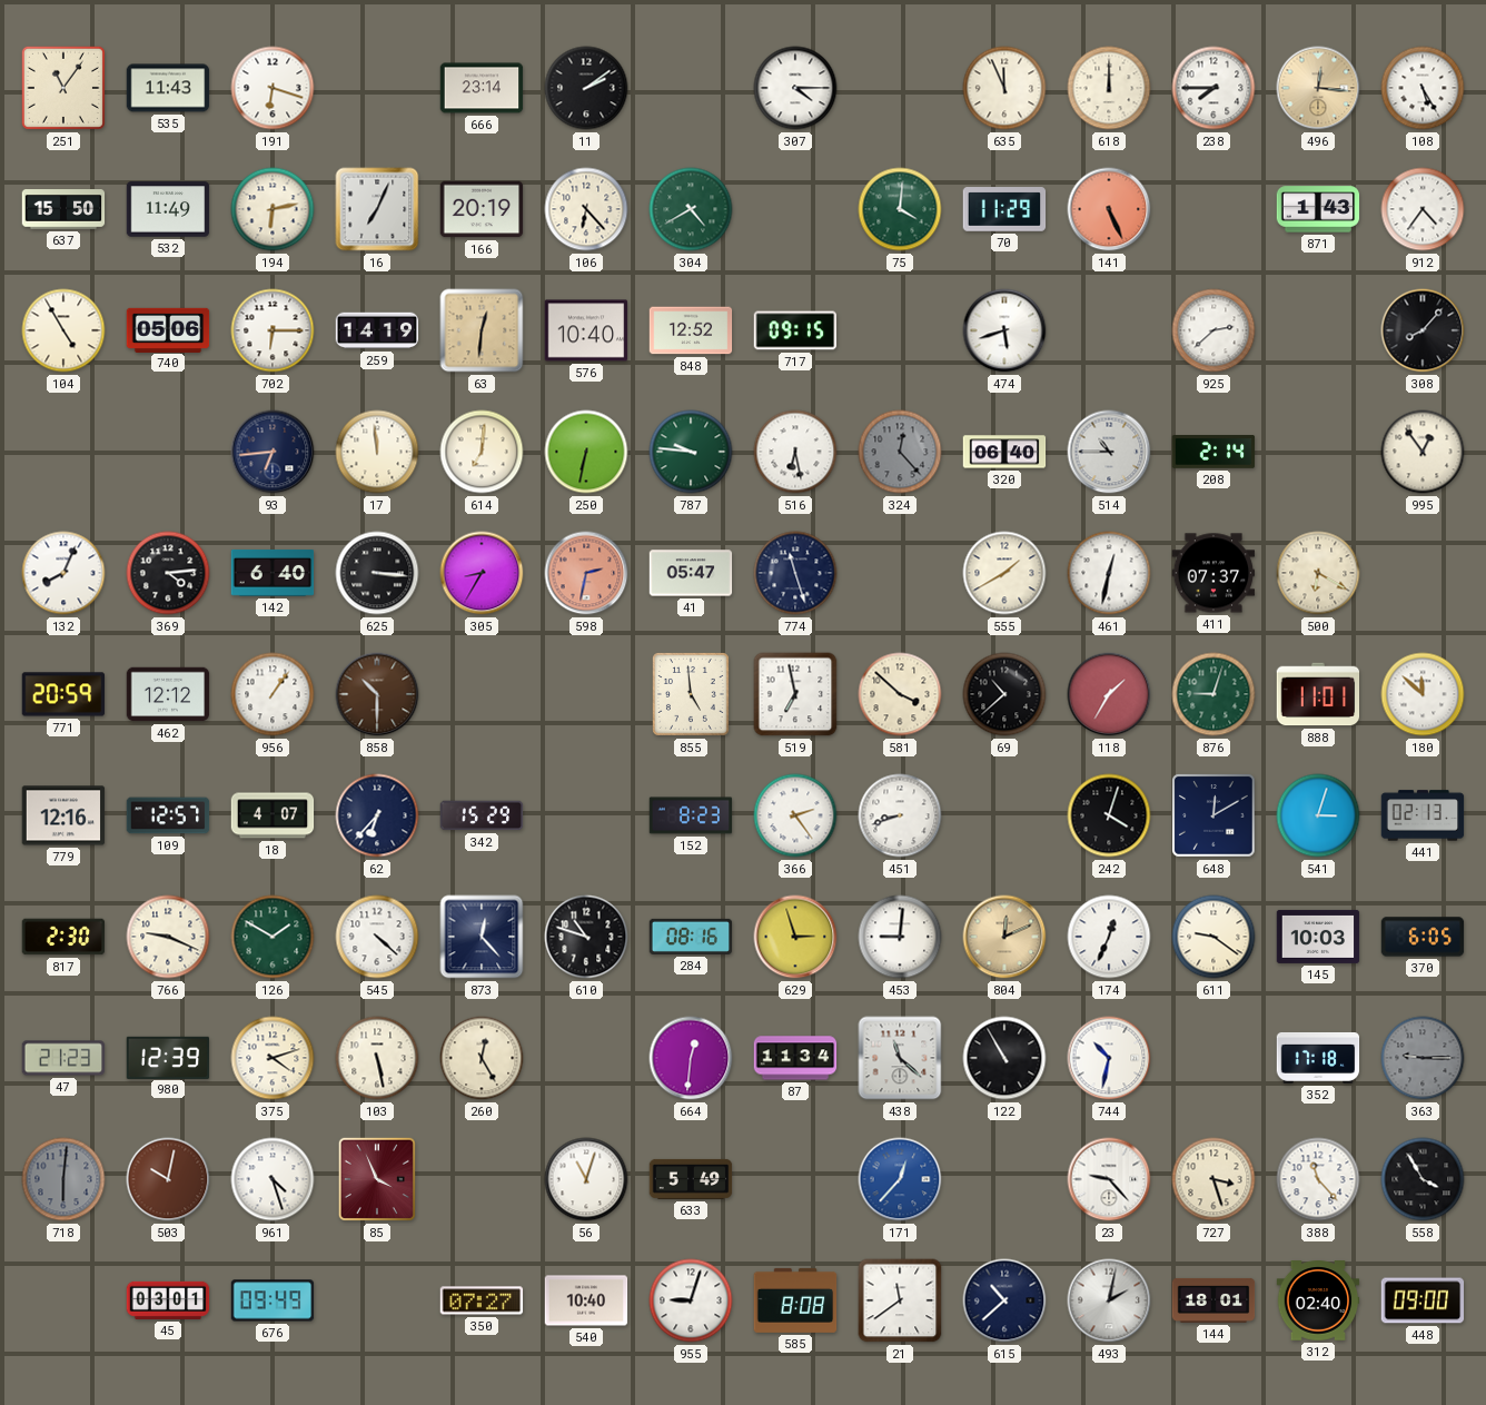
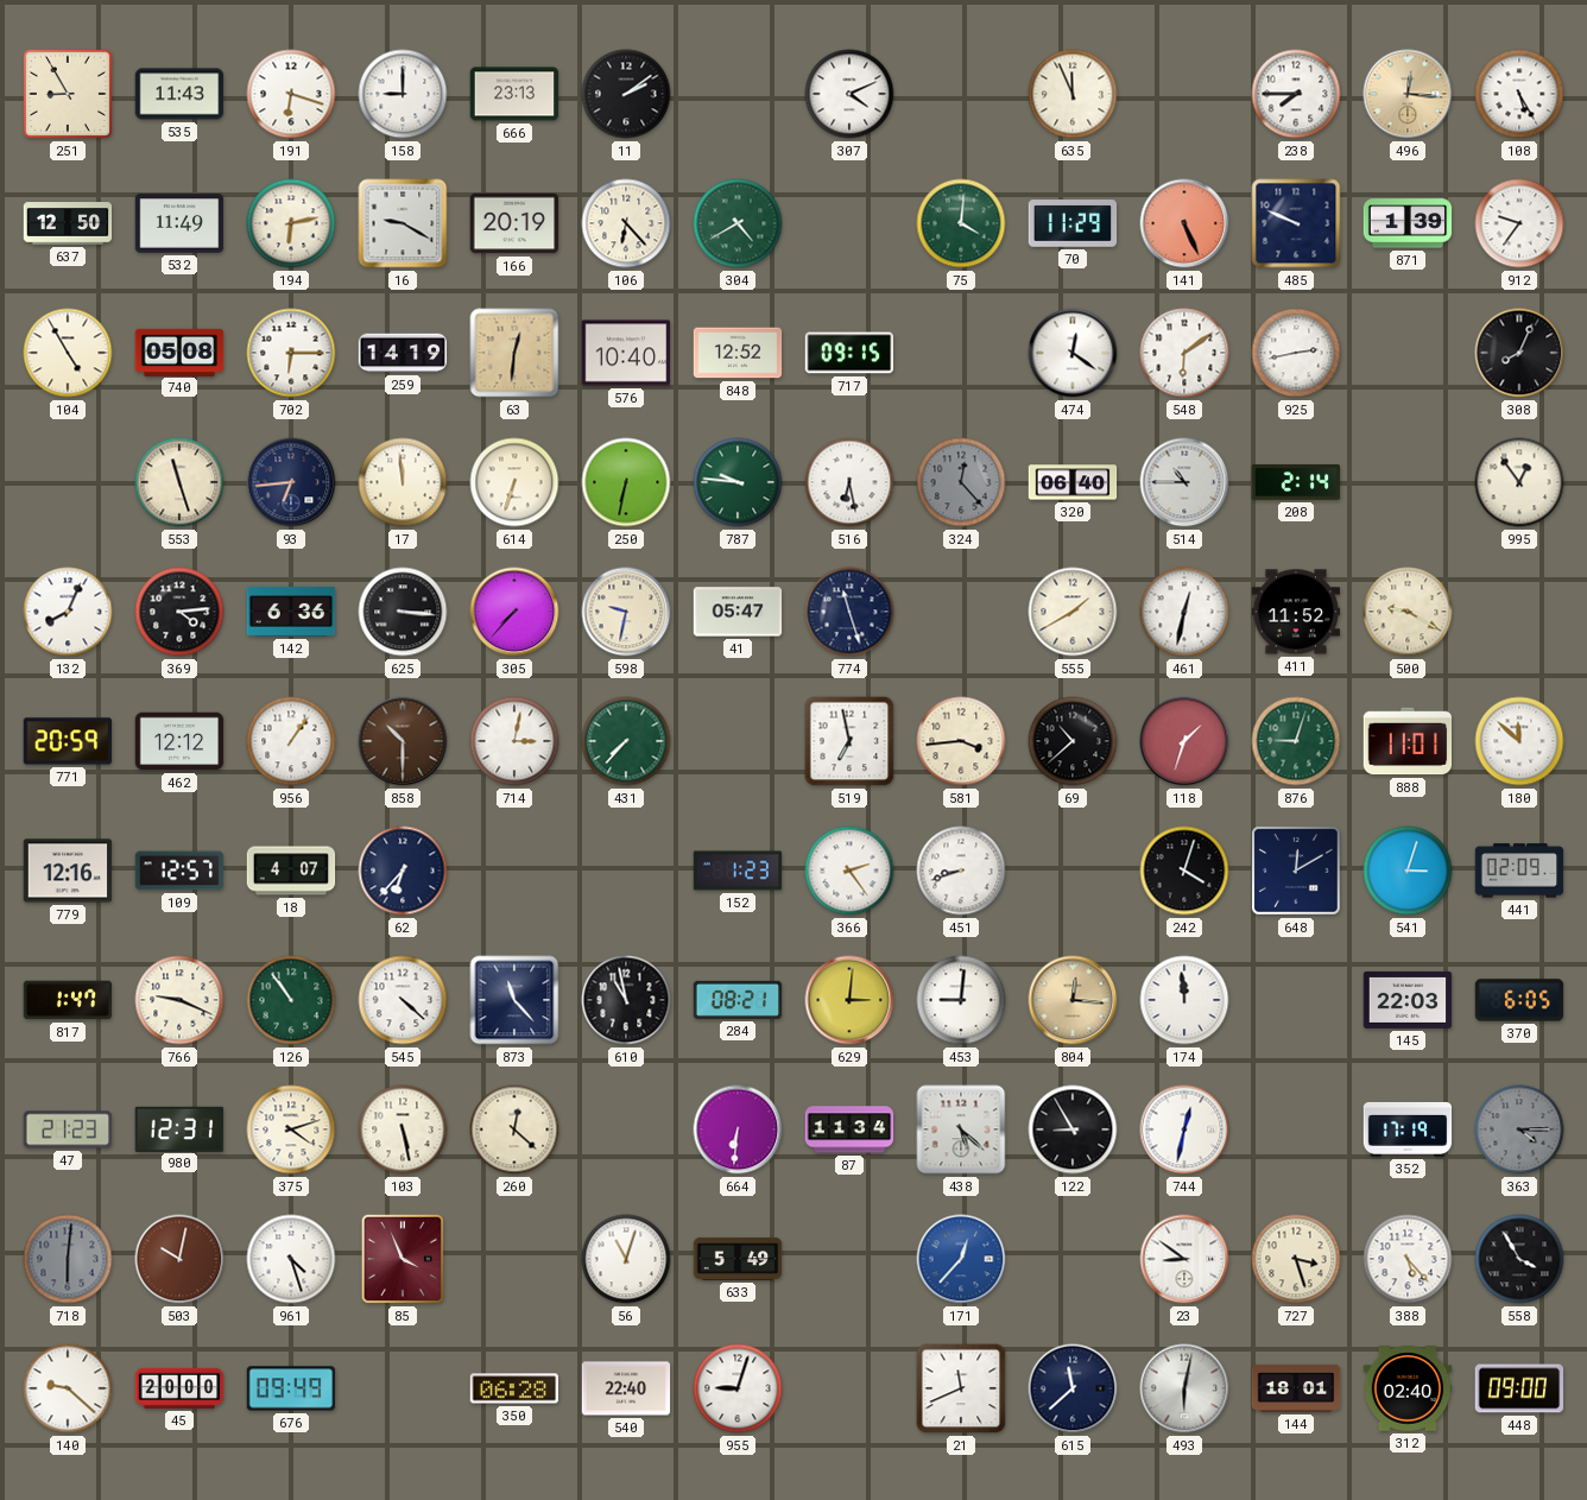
251: 11:06 -> 8:55 (68, 94)
158: none -> 9:00 (403, 94)
666: 23:14 -> 23:13 (514, 94)
307: 4:15 -> 4:11 (849, 94)
618: 12:00 -> none (1109, 88)
637: 15:50 -> 12:50 (68, 223)
16: 7:04 -> 9:20 (403, 223)
485: none -> 9:49 (1296, 223)
871: 1:43 -> 1:39 (1408, 223)
912: 4:36 -> 9:36 (1519, 223)
740: 05:06 -> 05:08 (179, 352)
474: 5:42 -> 12:21 (1073, 353)
548: none -> 6:09 (1184, 353)
925: 2:38 -> 2:43 (1296, 353)
308: 8:07 -> 8:04 (1519, 353)
553: none -> 11:27 (179, 482)
614: 7:01 -> 6:33 (514, 482)
142: 6:40 -> 6:36 (291, 612)
305: 8:35 -> 7:37 (514, 612)
598: 2:32 -> 9:32 (626, 612)
598 dial: salmon -> cream (626, 612)
411: 07:37 -> 11:52 (1296, 612)
500: 6:20 -> 9:20 (1408, 612)
714: none -> 3:02 (514, 741)
431: none -> 7:37 (626, 741)
855: 4:59 -> none (691, 694)
581: 3:52 -> 3:44 (961, 741)
118: 1:35 -> 1:33 (1184, 741)
342: 15:29 -> none (482, 815)
152: 8:23 -> 1:23 (738, 871)
441: 02:13 -> 02:09 (1519, 871)
817: 2:30 -> 1:47 (68, 1000)
126: 1:50 -> 10:54 (291, 1000)
873: 12:23 -> 11:23 (514, 1000)
610: 10:48 -> 10:58 (626, 1000)
284: 08:16 -> 08:21 (738, 1000)
629: 2:57 -> 3:01 (849, 1000)
804: 12:11 -> 12:16 (1073, 1000)
174: 12:34 -> 11:59 (1184, 1000)
611: 9:21 -> none (1213, 937)
145: 10:03 -> 22:03 (1408, 1000)
980: 12:39 -> 12:31 (179, 1128)
260: 12:25 -> 12:22 (514, 1129)
664: 12:31 -> 6:31 (738, 1129)
438: 11:22 -> 5:22 (961, 1129)
122: 10:55 -> 8:55 (1073, 1129)
744: 10:32 -> 12:32 (1184, 1129)
352: 17:18 -> 17:19 (1408, 1129)
363: 9:15 -> 4:15 (1519, 1129)
23: 9:23 -> 8:51 (1184, 1259)
388: 11:23 -> 5:23 (1408, 1259)
140: none -> 9:22 (68, 1388)
45: 03:01 -> 20:00 (179, 1388)
350: 07:27 -> 06:28 (514, 1388)
540: 10:40 -> 22:40 (626, 1388)
585: 8:08 -> none (795, 1300)
21: 11:39 -> 11:41 (961, 1388)
615: 10:38 -> 11:38 (1073, 1388)
493: 2:02 -> 6:02 (1184, 1388)
